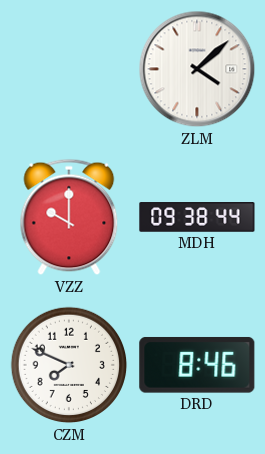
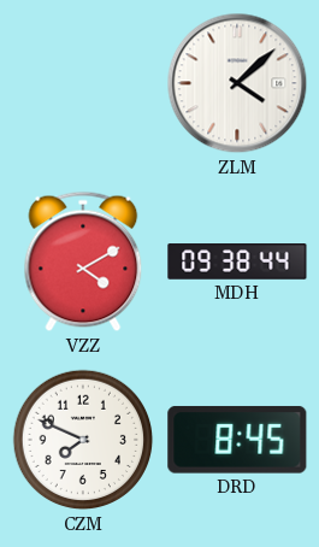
VZZ: 10:00 -> 4:10 (83, 261)
DRD: 8:46 -> 8:45 (237, 440)
